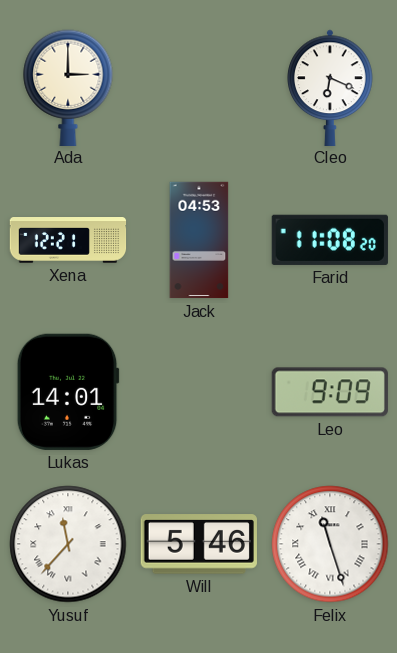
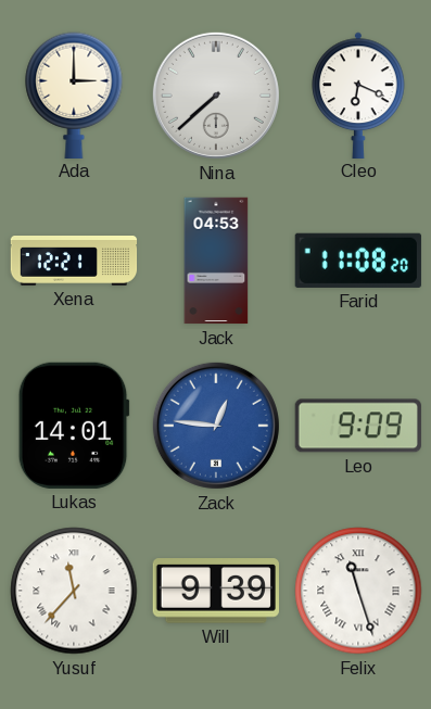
Nina: none -> 7:38 (216, 96)
Zack: none -> 12:46 (216, 426)
Will: 5:46 -> 9:39 (216, 591)
